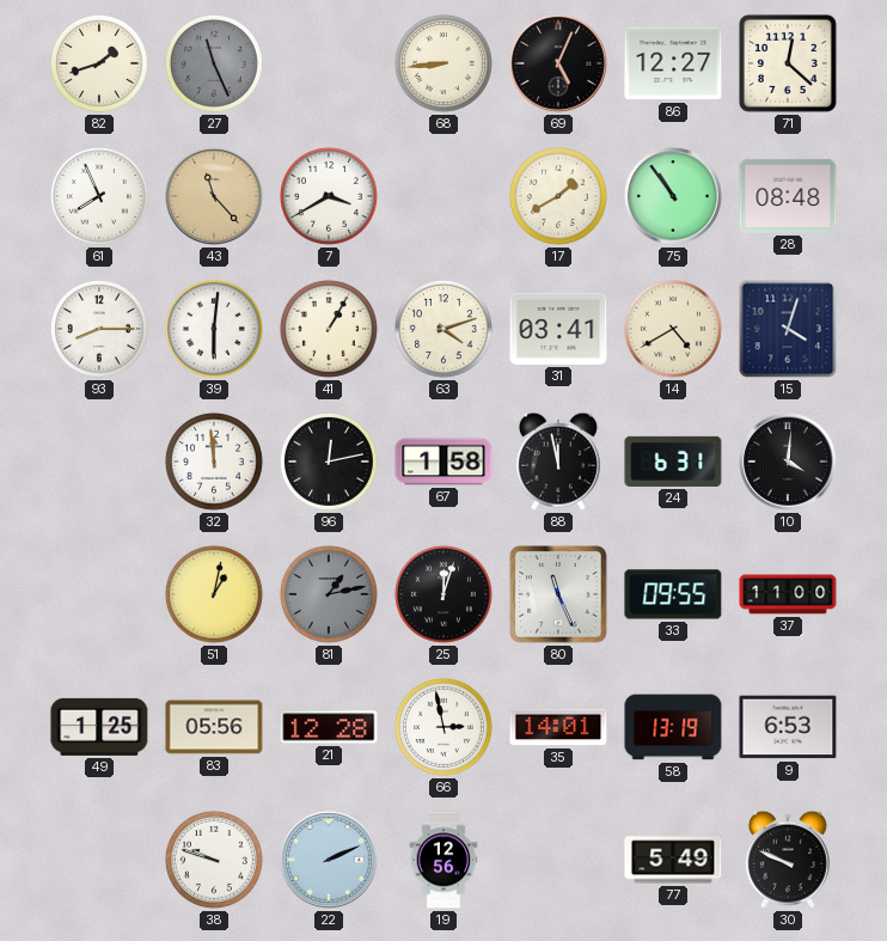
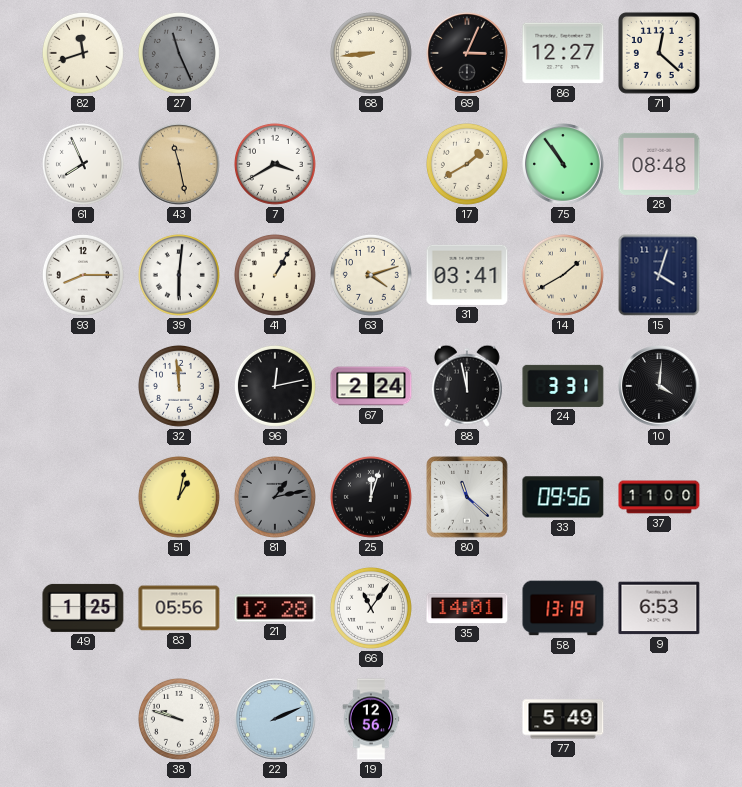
82: 1:42 -> 11:42 (83, 53)
69: 5:04 -> 3:04 (467, 53)
43: 11:23 -> 11:28 (179, 164)
14: 4:40 -> 1:40 (563, 275)
67: 1:58 -> 2:24 (371, 386)
24: 6:31 -> 3:31 (563, 386)
80: 11:26 -> 11:22 (467, 497)
33: 09:55 -> 09:56 (563, 497)
66: 2:58 -> 11:06 (371, 608)
30: 9:49 -> none (788, 860)
